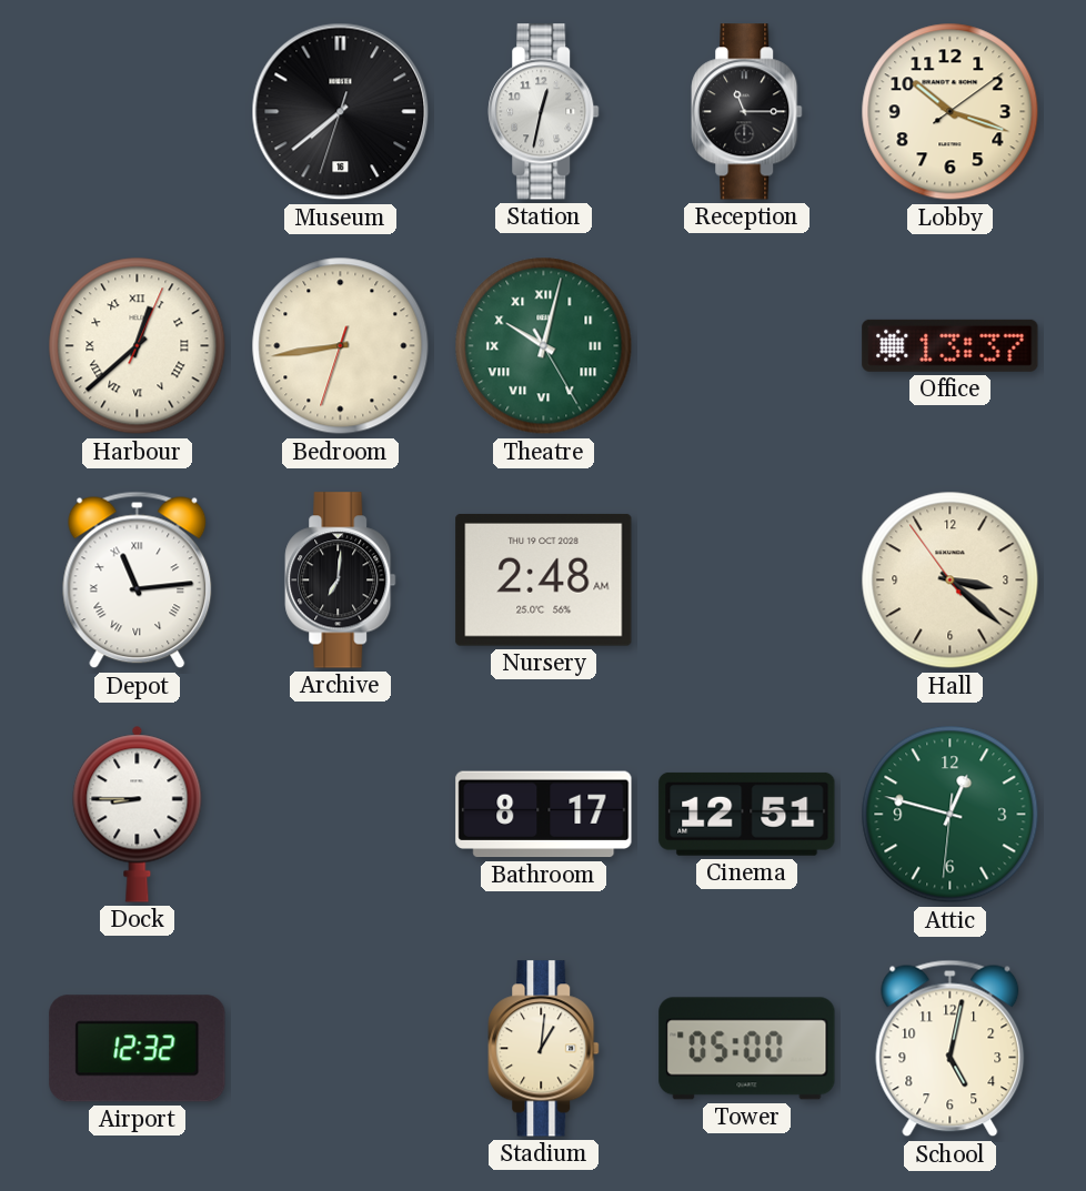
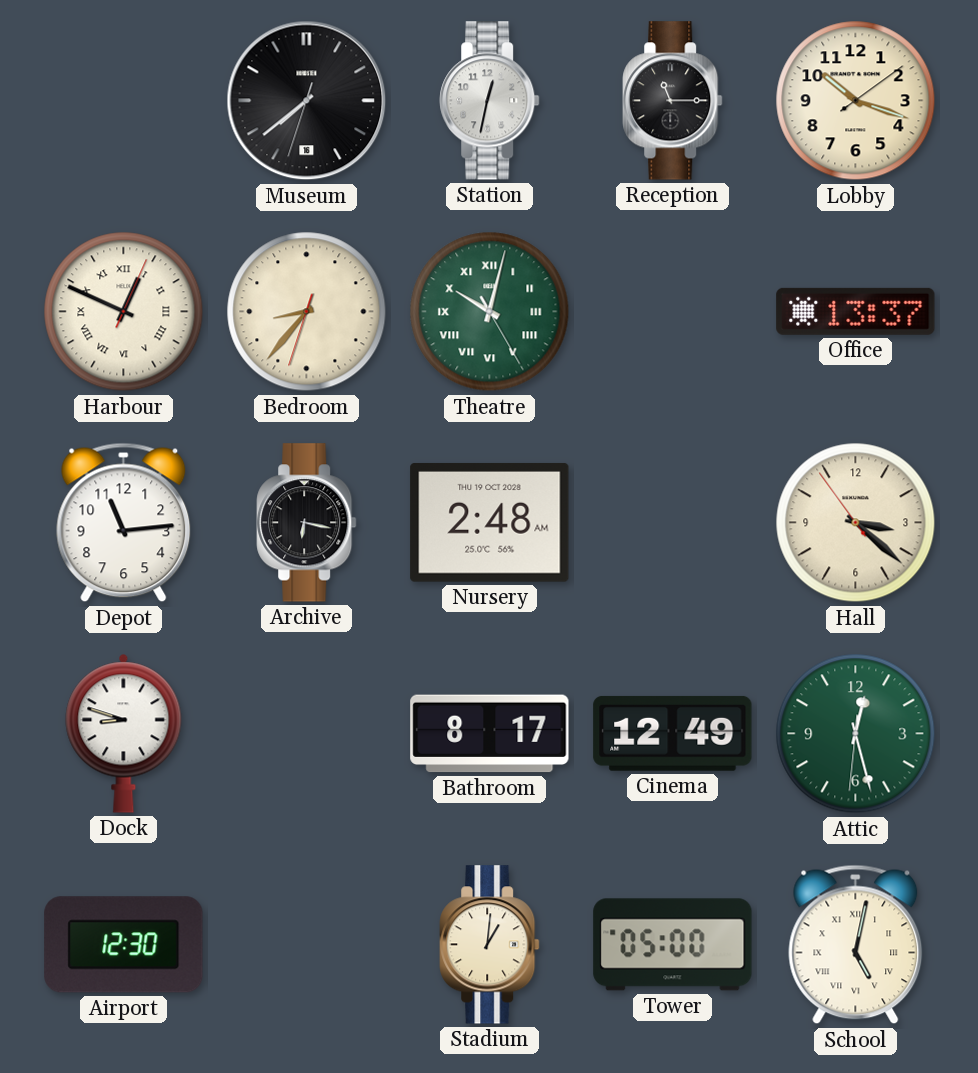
Harbour: 12:38 -> 12:49 (124, 312)
Bedroom: 8:43 -> 8:36 (307, 312)
Depot numerals: Roman -> Arabic (124, 523)
Archive: 7:01 -> 6:17 (307, 523)
Dock: 8:45 -> 8:48 (124, 733)
Cinema: 12:51 -> 12:49 (673, 733)
Attic: 12:47 -> 12:27 (856, 734)
Airport: 12:32 -> 12:30 (124, 945)
School numerals: Arabic -> Roman (856, 945)
